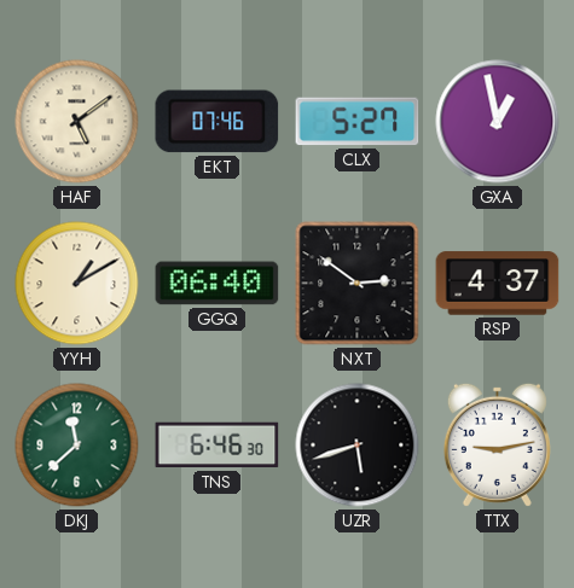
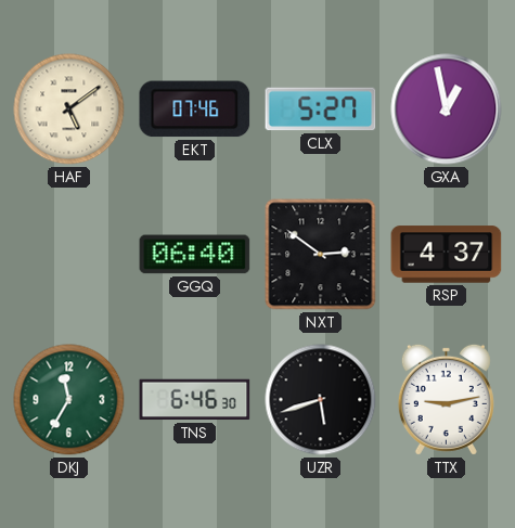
YYH: 1:10 -> none (77, 284)
DKJ: 11:38 -> 11:35 (69, 400)
